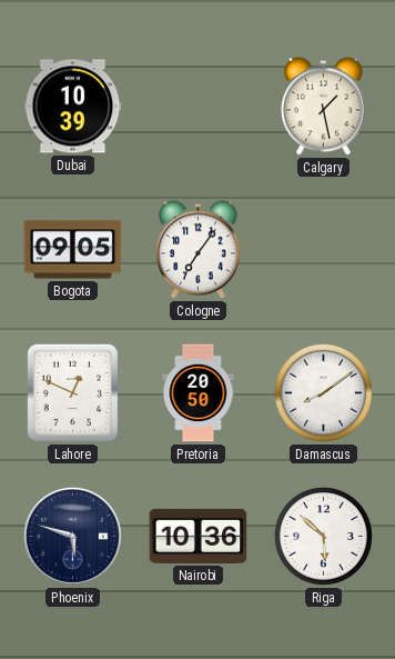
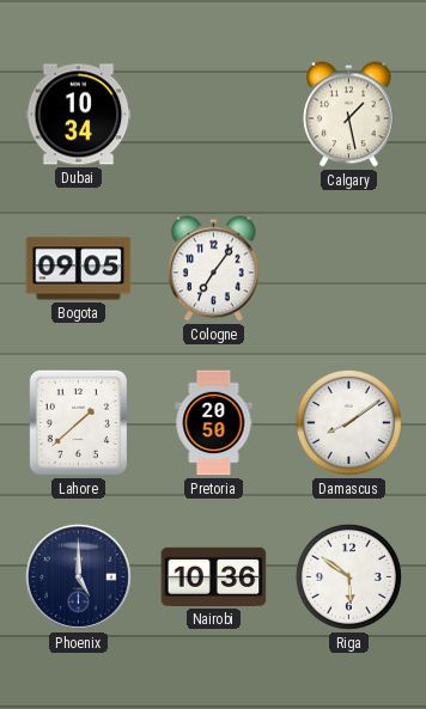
Dubai: 10:39 -> 10:34 (79, 115)
Lahore: 12:49 -> 1:38 (78, 422)
Phoenix: 5:48 -> 5:00 (78, 576)
Riga: 5:52 -> 5:51 (348, 576)
